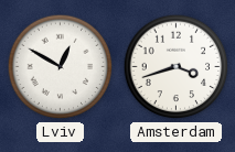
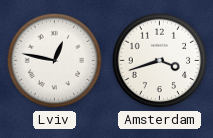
Lviv: 12:50 -> 12:47 (55, 61)
